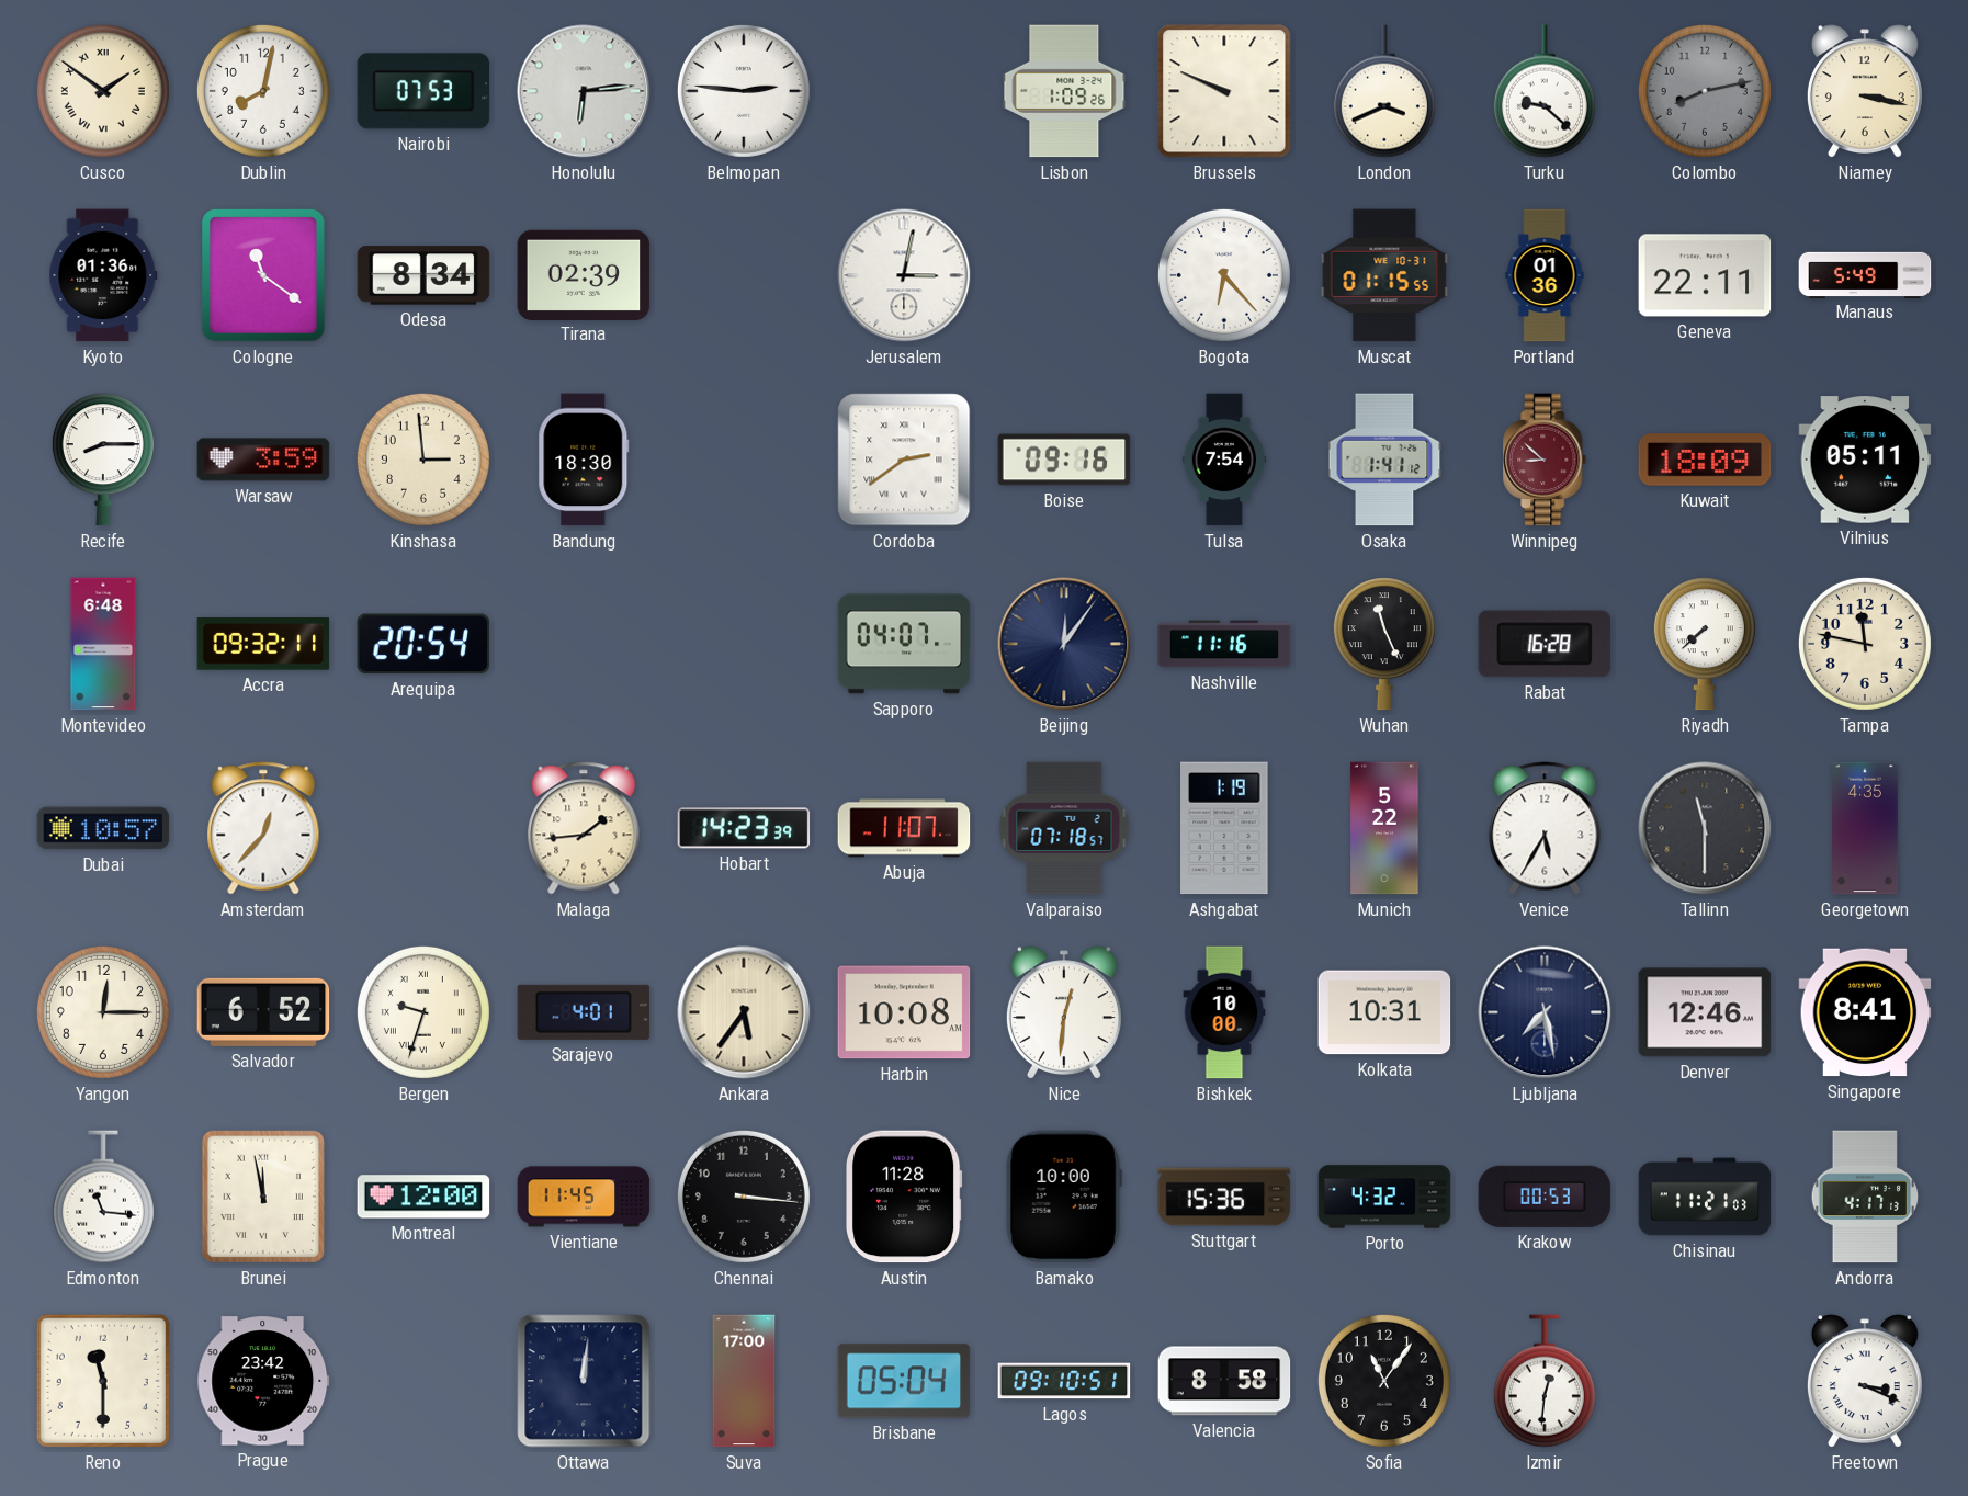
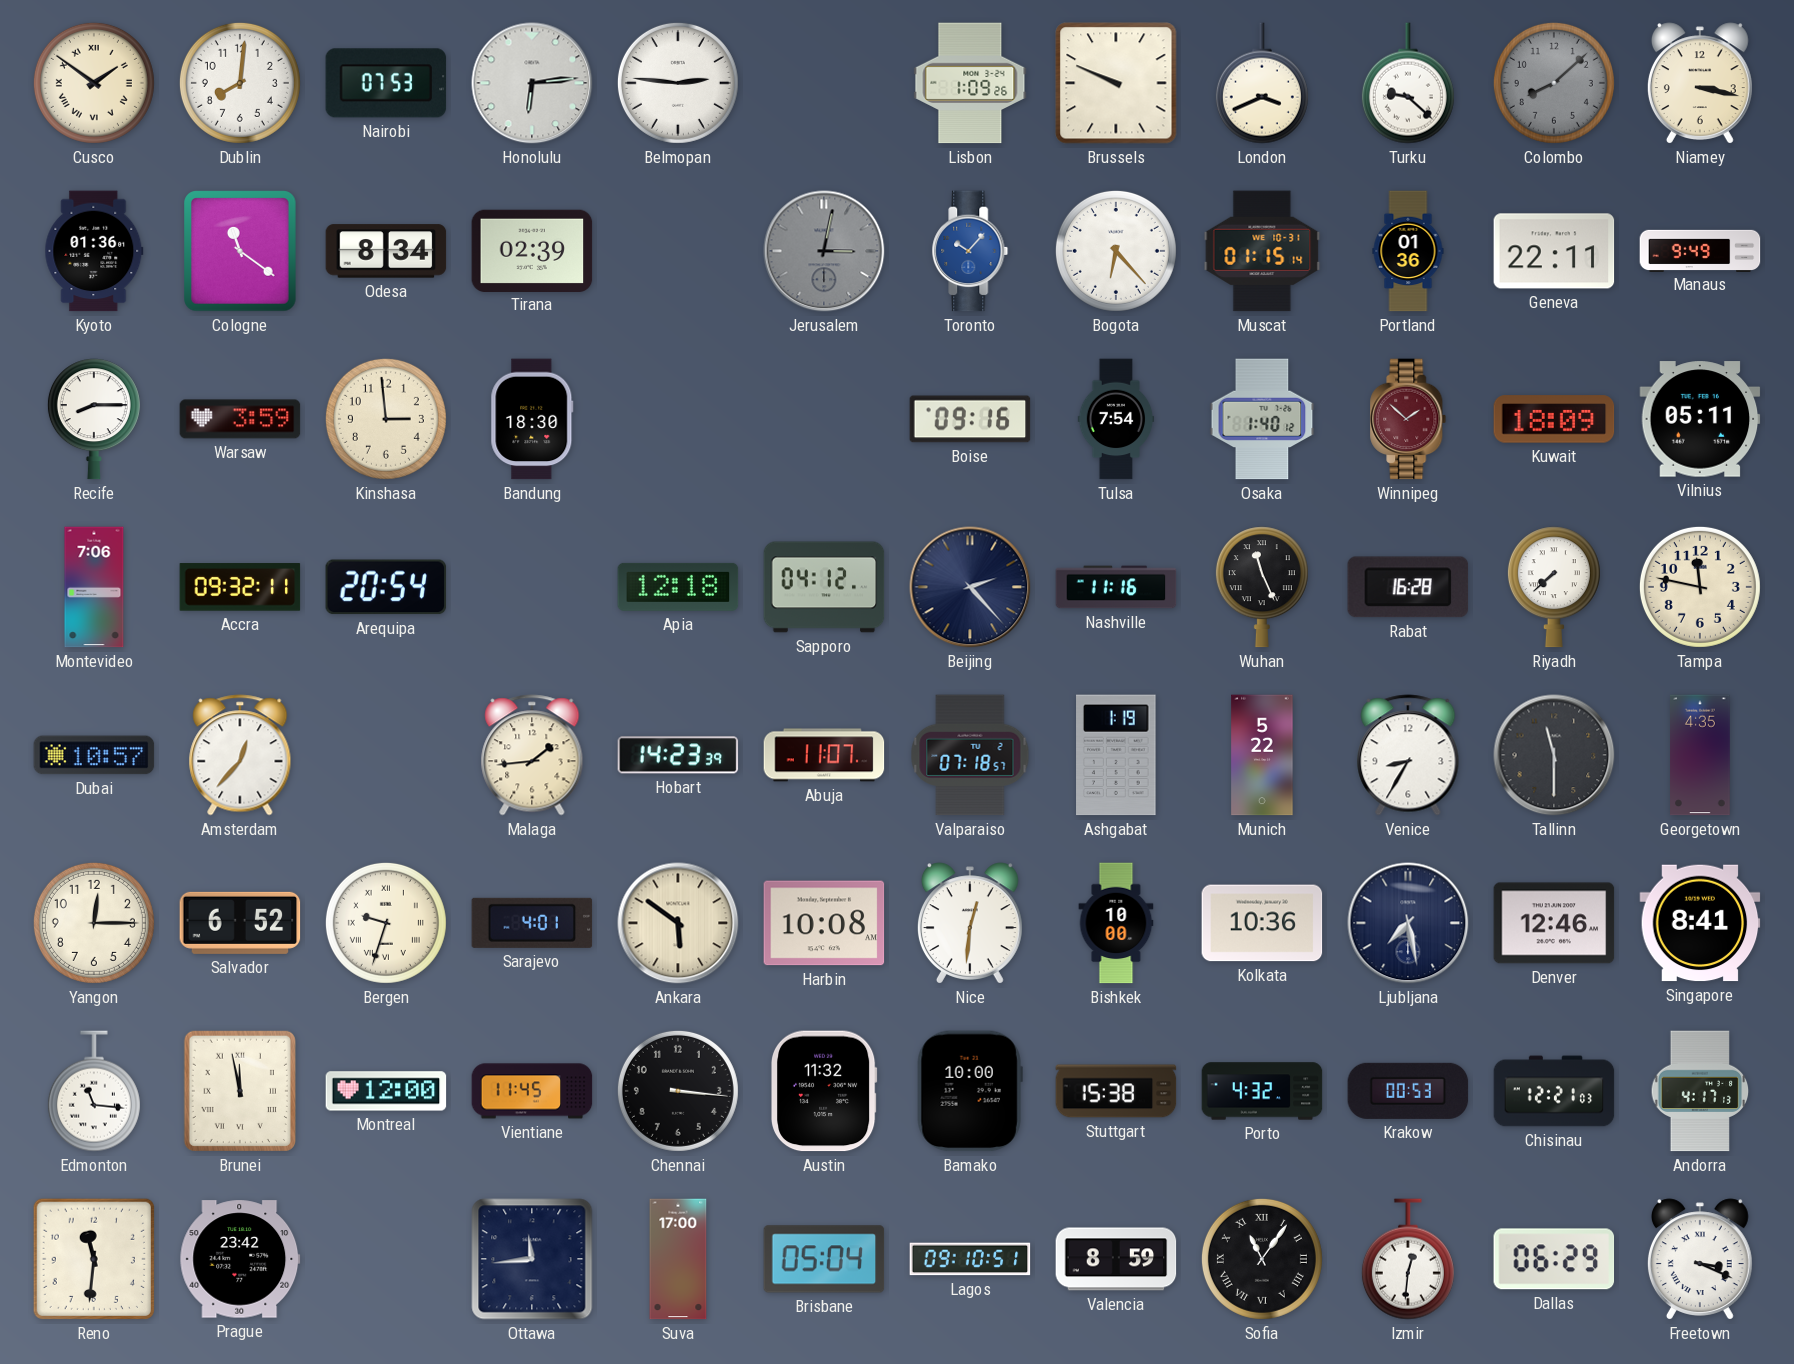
Dublin: 8:02 -> 8:01 (240, 83)
Colombo: 8:13 -> 8:08 (1554, 83)
Jerusalem dial: white -> grey (824, 251)
Toronto: none -> 10:07 (970, 251)
Muscat: 01:15:55 -> 01:15:14 (1262, 251)
Manaus: 5:49 -> 9:49 (1700, 250)
Cordoba: 2:39 -> none (904, 460)
Osaka: 1:41 -> 1:40 (1262, 419)
Winnipeg: 8:52 -> 1:52 (1408, 419)
Montevideo: 6:48 -> 7:06 (94, 587)
Apia: none -> 12:18 (678, 587)
Sapporo: 04:07 -> 04:12 (824, 587)
Beijing: 12:06 -> 2:23 (970, 587)
Venice: 5:35 -> 8:35 (1408, 755)
Ankara: 5:36 -> 5:51 (678, 923)
Kolkata: 10:31 -> 10:36 (1262, 923)
Austin: 11:28 -> 11:32 (824, 1091)
Stuttgart: 15:36 -> 15:38 (1116, 1091)
Chisinau: 11:21 -> 12:21 (1554, 1091)
Reno: 11:30 -> 11:31 (94, 1259)
Ottawa: 12:01 -> 11:44 (532, 1259)
Valencia: 8:58 -> 8:59 (1116, 1259)
Sofia numerals: Arabic -> Roman (1262, 1259)
Dallas: none -> 06:29 (1554, 1259)
